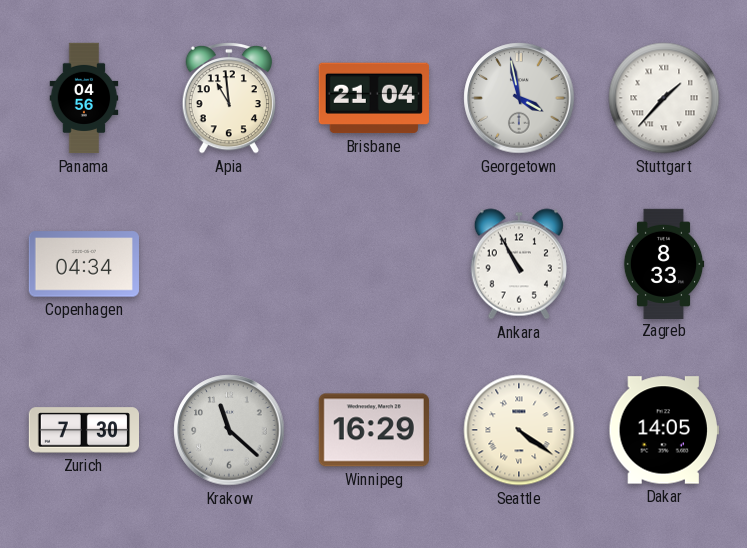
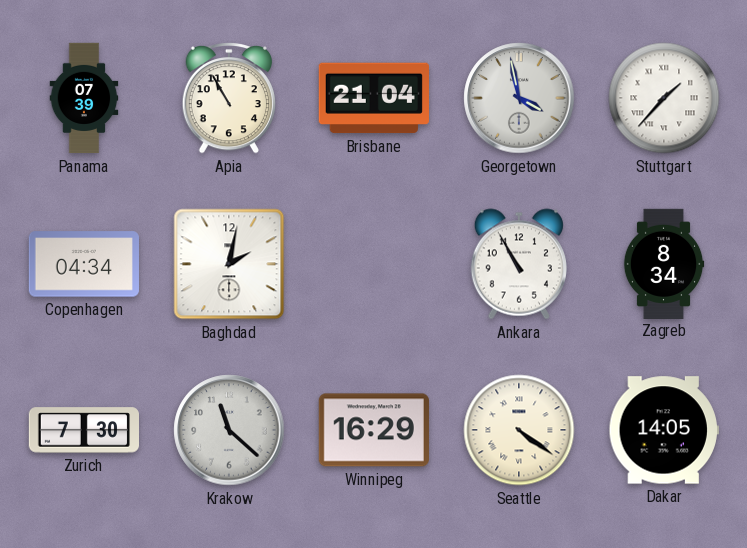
Panama: 04:56 -> 07:39 (84, 98)
Apia: 10:59 -> 10:55 (229, 98)
Baghdad: none -> 2:02 (229, 264)
Zagreb: 8:33 -> 8:34 (664, 263)
